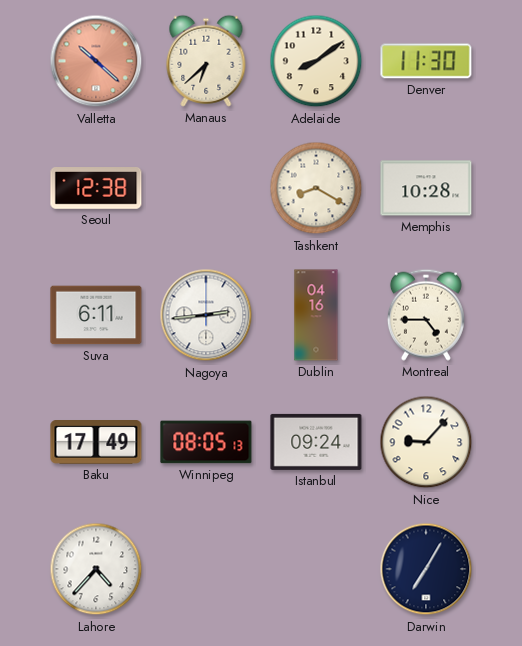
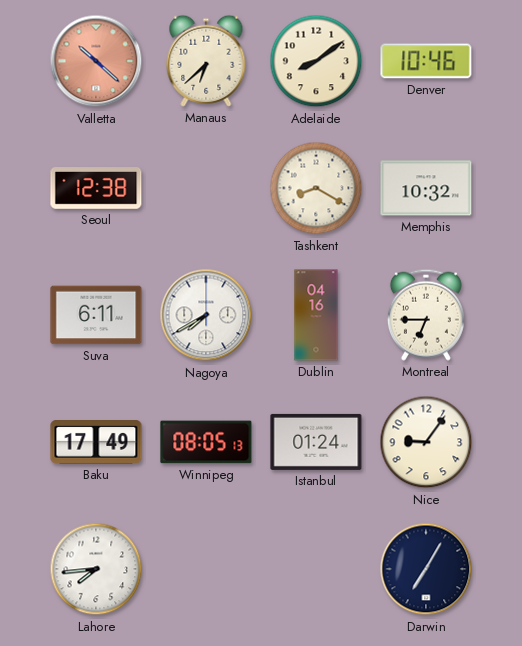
Denver: 11:30 -> 10:46 (426, 61)
Memphis: 10:28 -> 10:32 (426, 188)
Nagoya: 2:44 -> 7:40 (206, 315)
Montreal: 4:45 -> 6:45 (426, 315)
Istanbul: 09:24 -> 01:24 (316, 442)
Nice: 9:07 -> 9:06 (426, 442)
Lahore: 4:37 -> 7:44 (96, 569)
